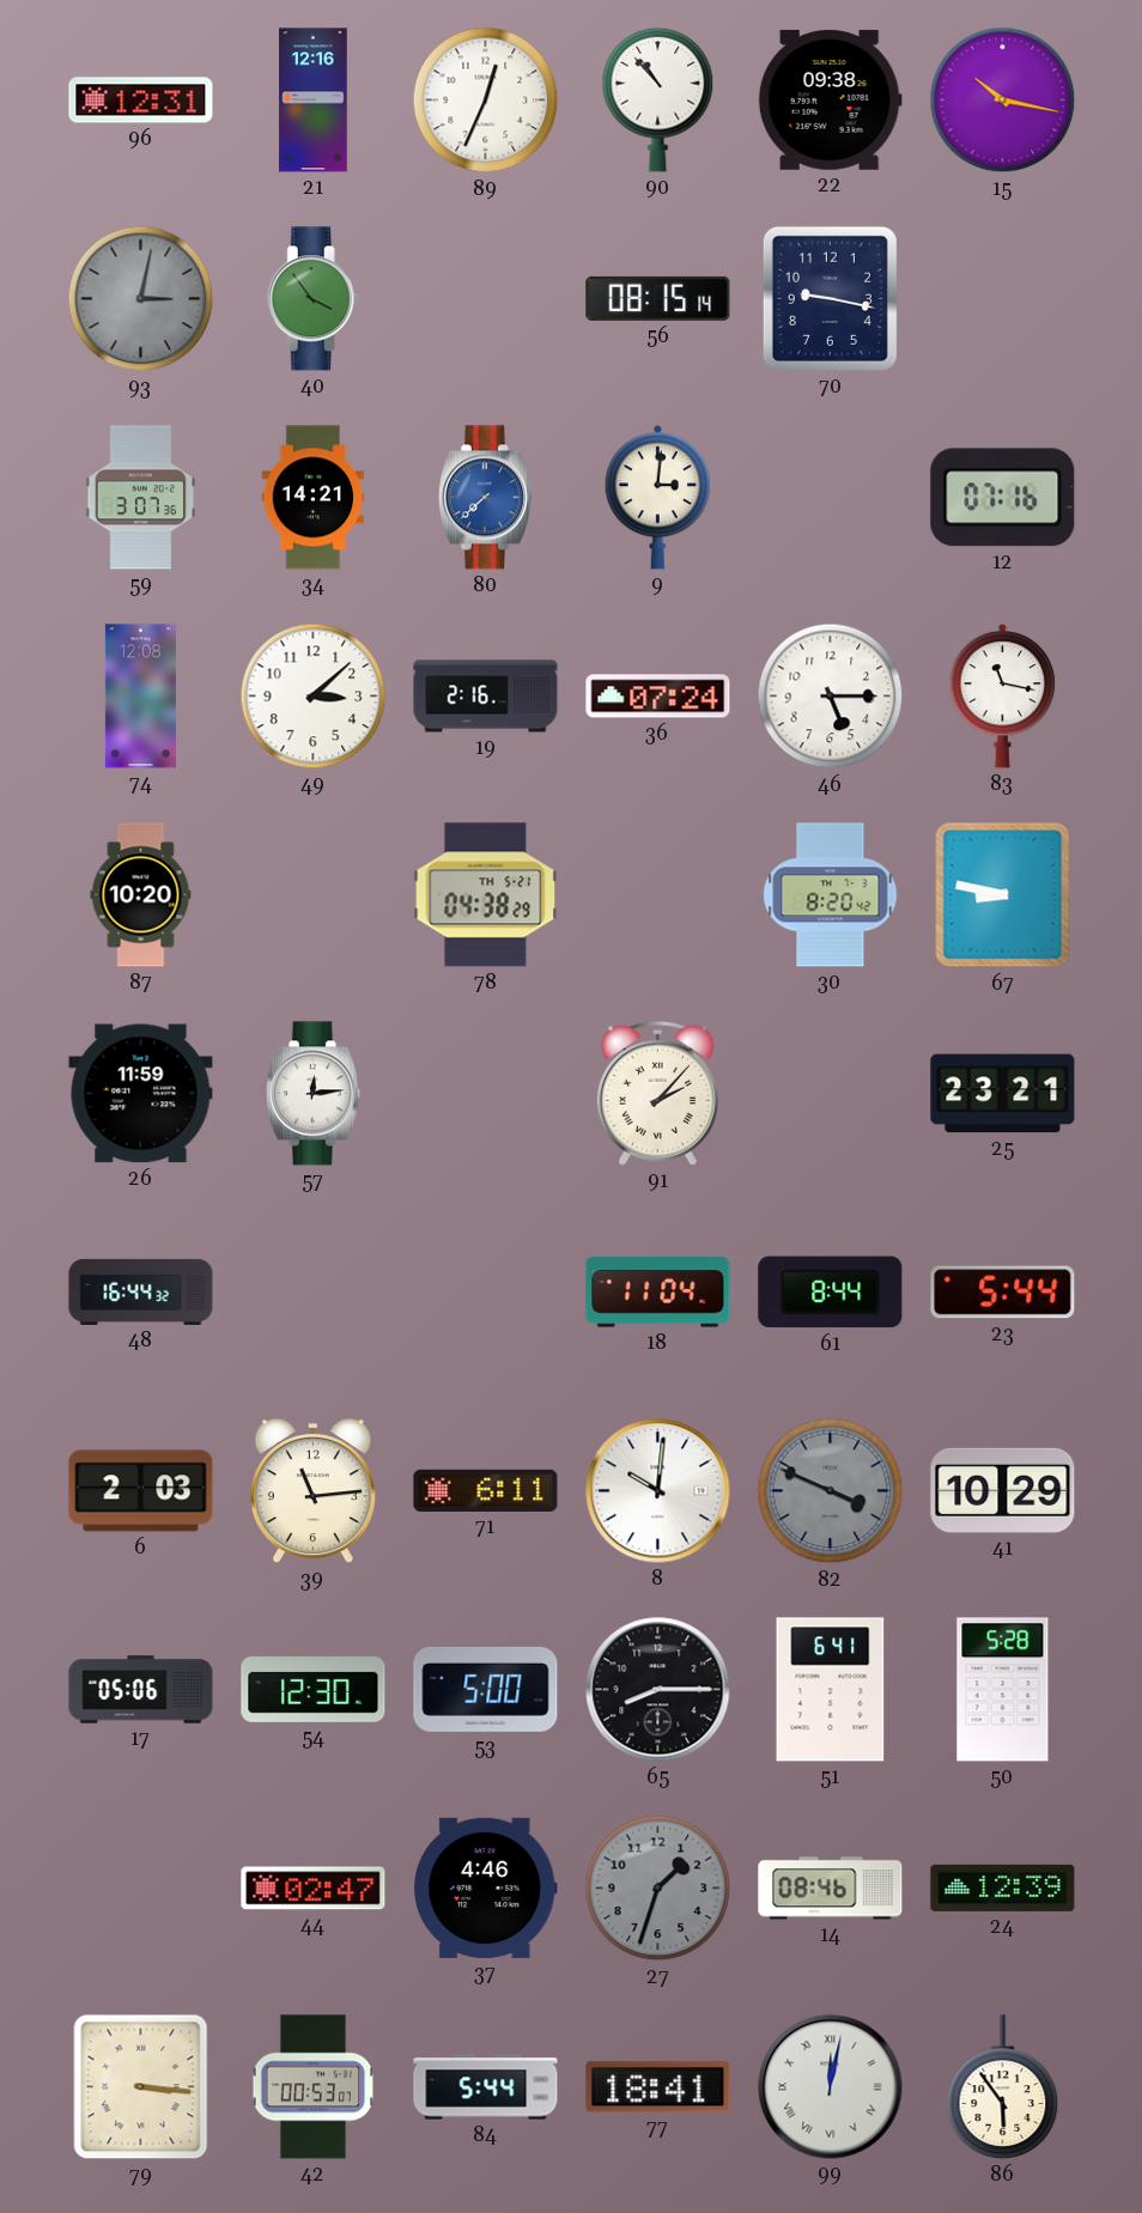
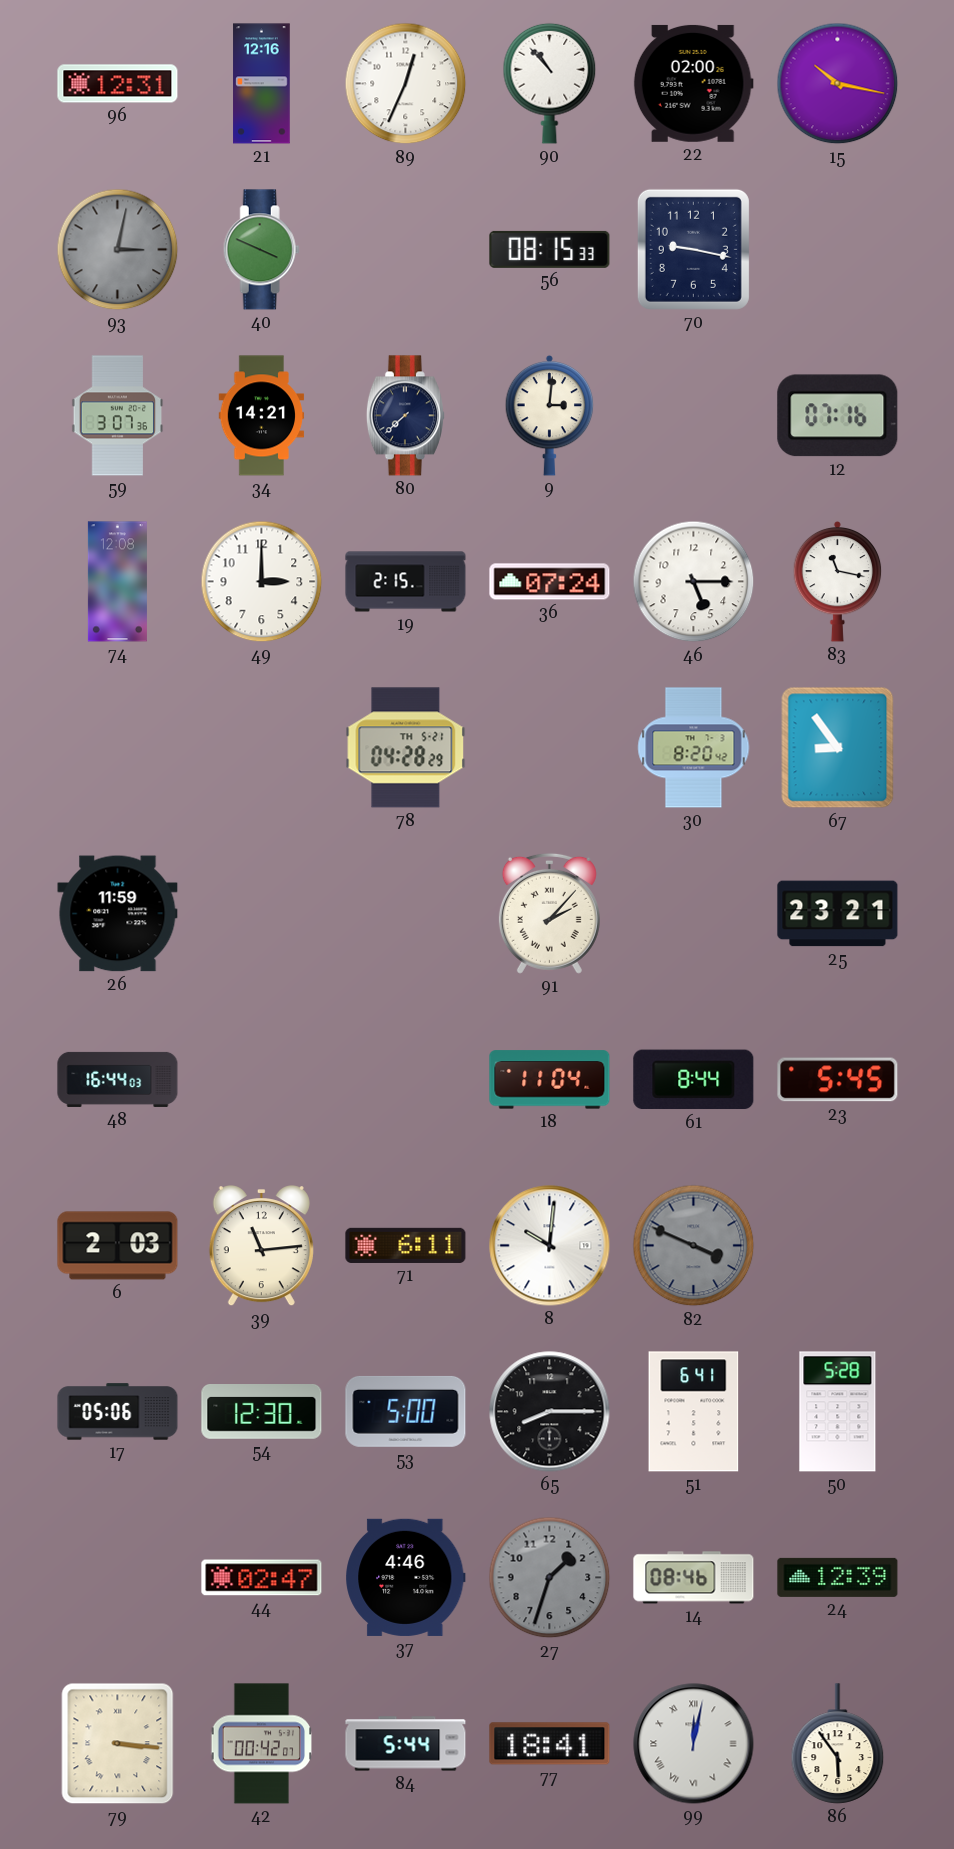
22: 09:38 -> 02:00 (693, 83)
40: 3:54 -> 3:49 (261, 250)
56: 08:15:14 -> 08:15:33 (550, 249)
80 dial: blue -> navy (405, 416)
49: 3:08 -> 3:00 (262, 582)
19: 2:16 -> 2:15 (406, 582)
87: 10:20 -> none (141, 895)
78: 04:38 -> 04:28 (406, 748)
67: 8:47 -> 8:54 (838, 748)
57: 12:14 -> none (312, 1094)
48: 16:44:32 -> 16:44:03 (118, 1079)
23: 5:44 -> 5:45 (838, 1080)
41: 10:29 -> none (1003, 1490)
42: 00:53 -> 00:42 (261, 1744)
